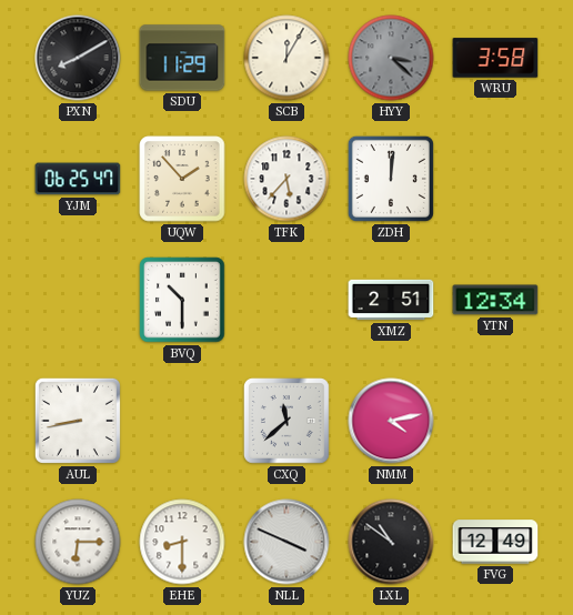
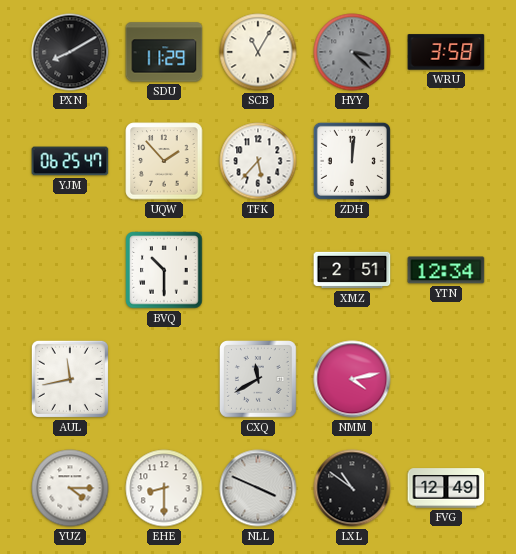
SCB: 12:05 -> 11:05 (258, 52)
AUL: 8:43 -> 11:43 (70, 379)
CXQ: 11:38 -> 11:40 (259, 380)
YUZ: 6:15 -> 4:15 (70, 488)
